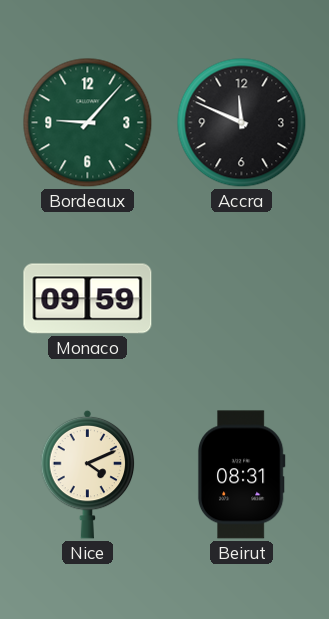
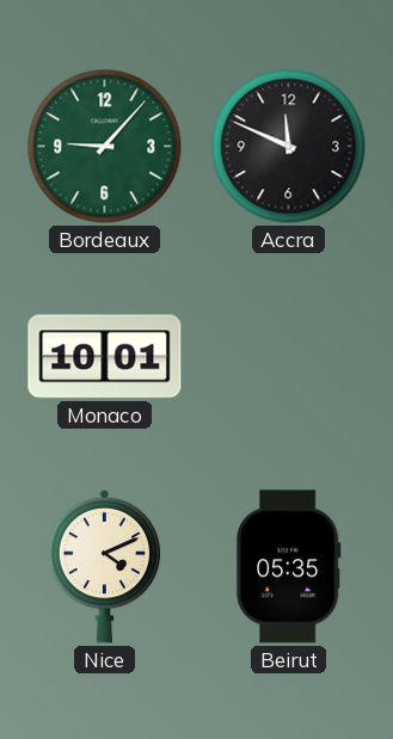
Monaco: 09:59 -> 10:01 (105, 357)
Beirut: 08:31 -> 05:35 (288, 567)
